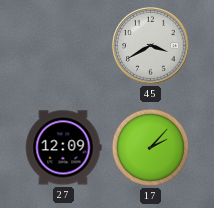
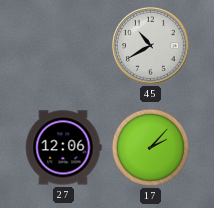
45: 3:40 -> 10:40 (151, 46)
27: 12:09 -> 12:06 (63, 148)
